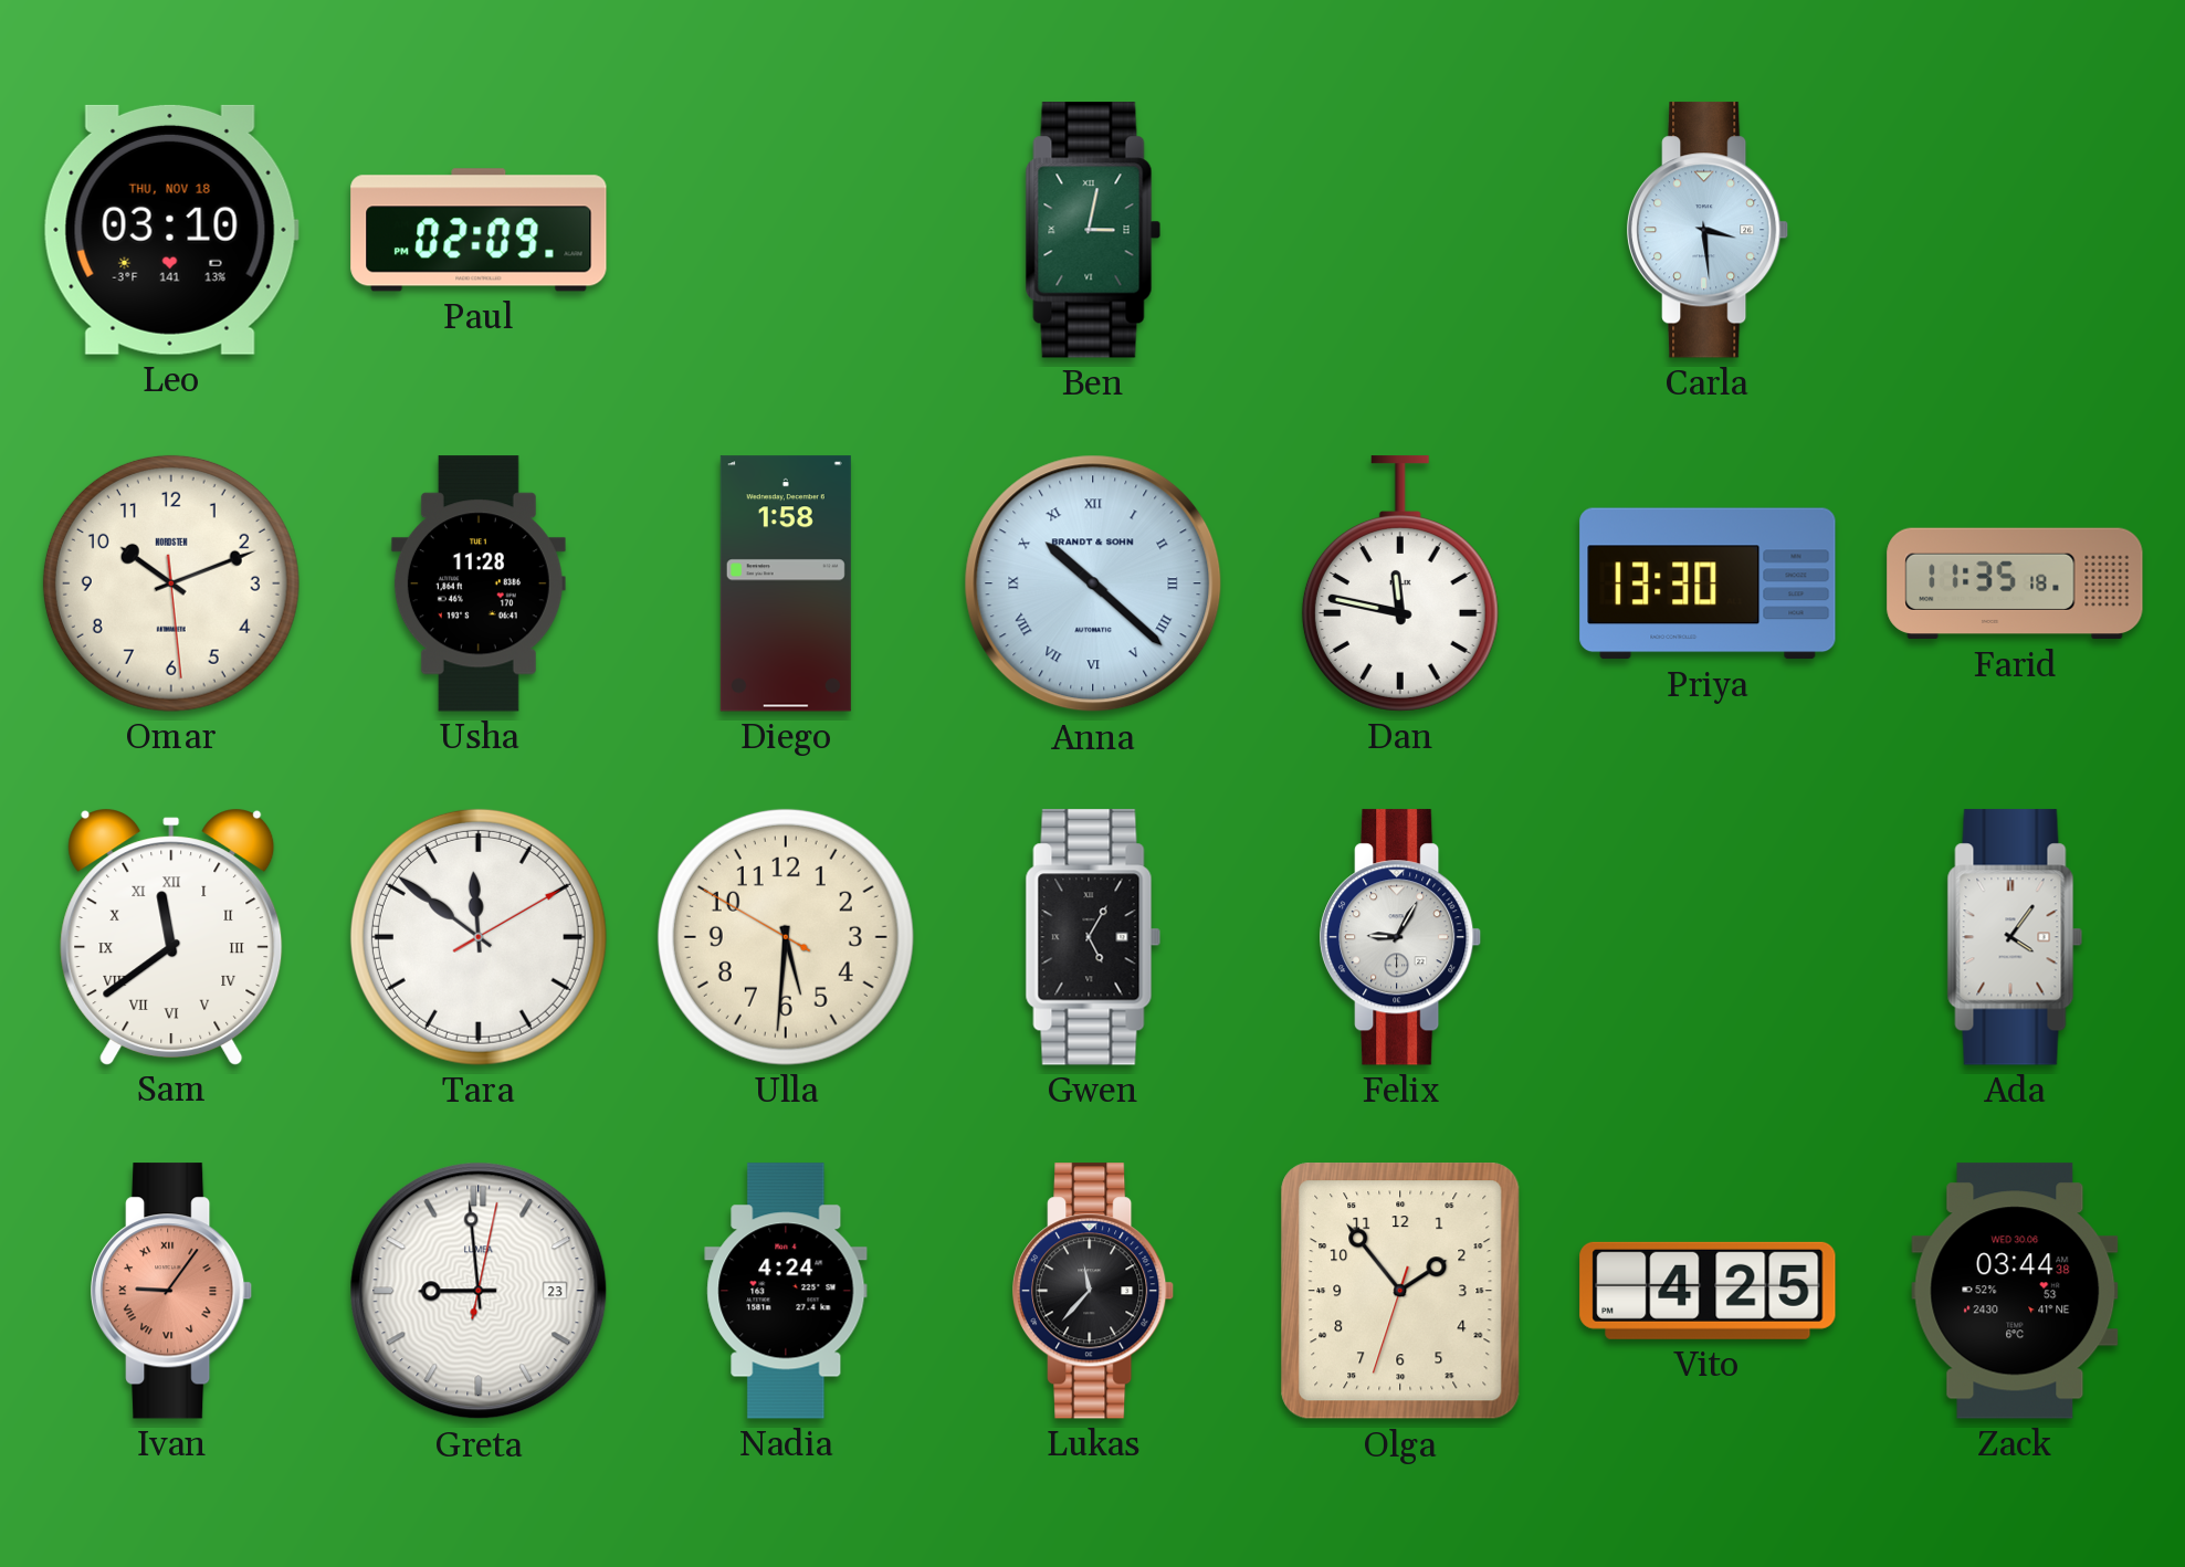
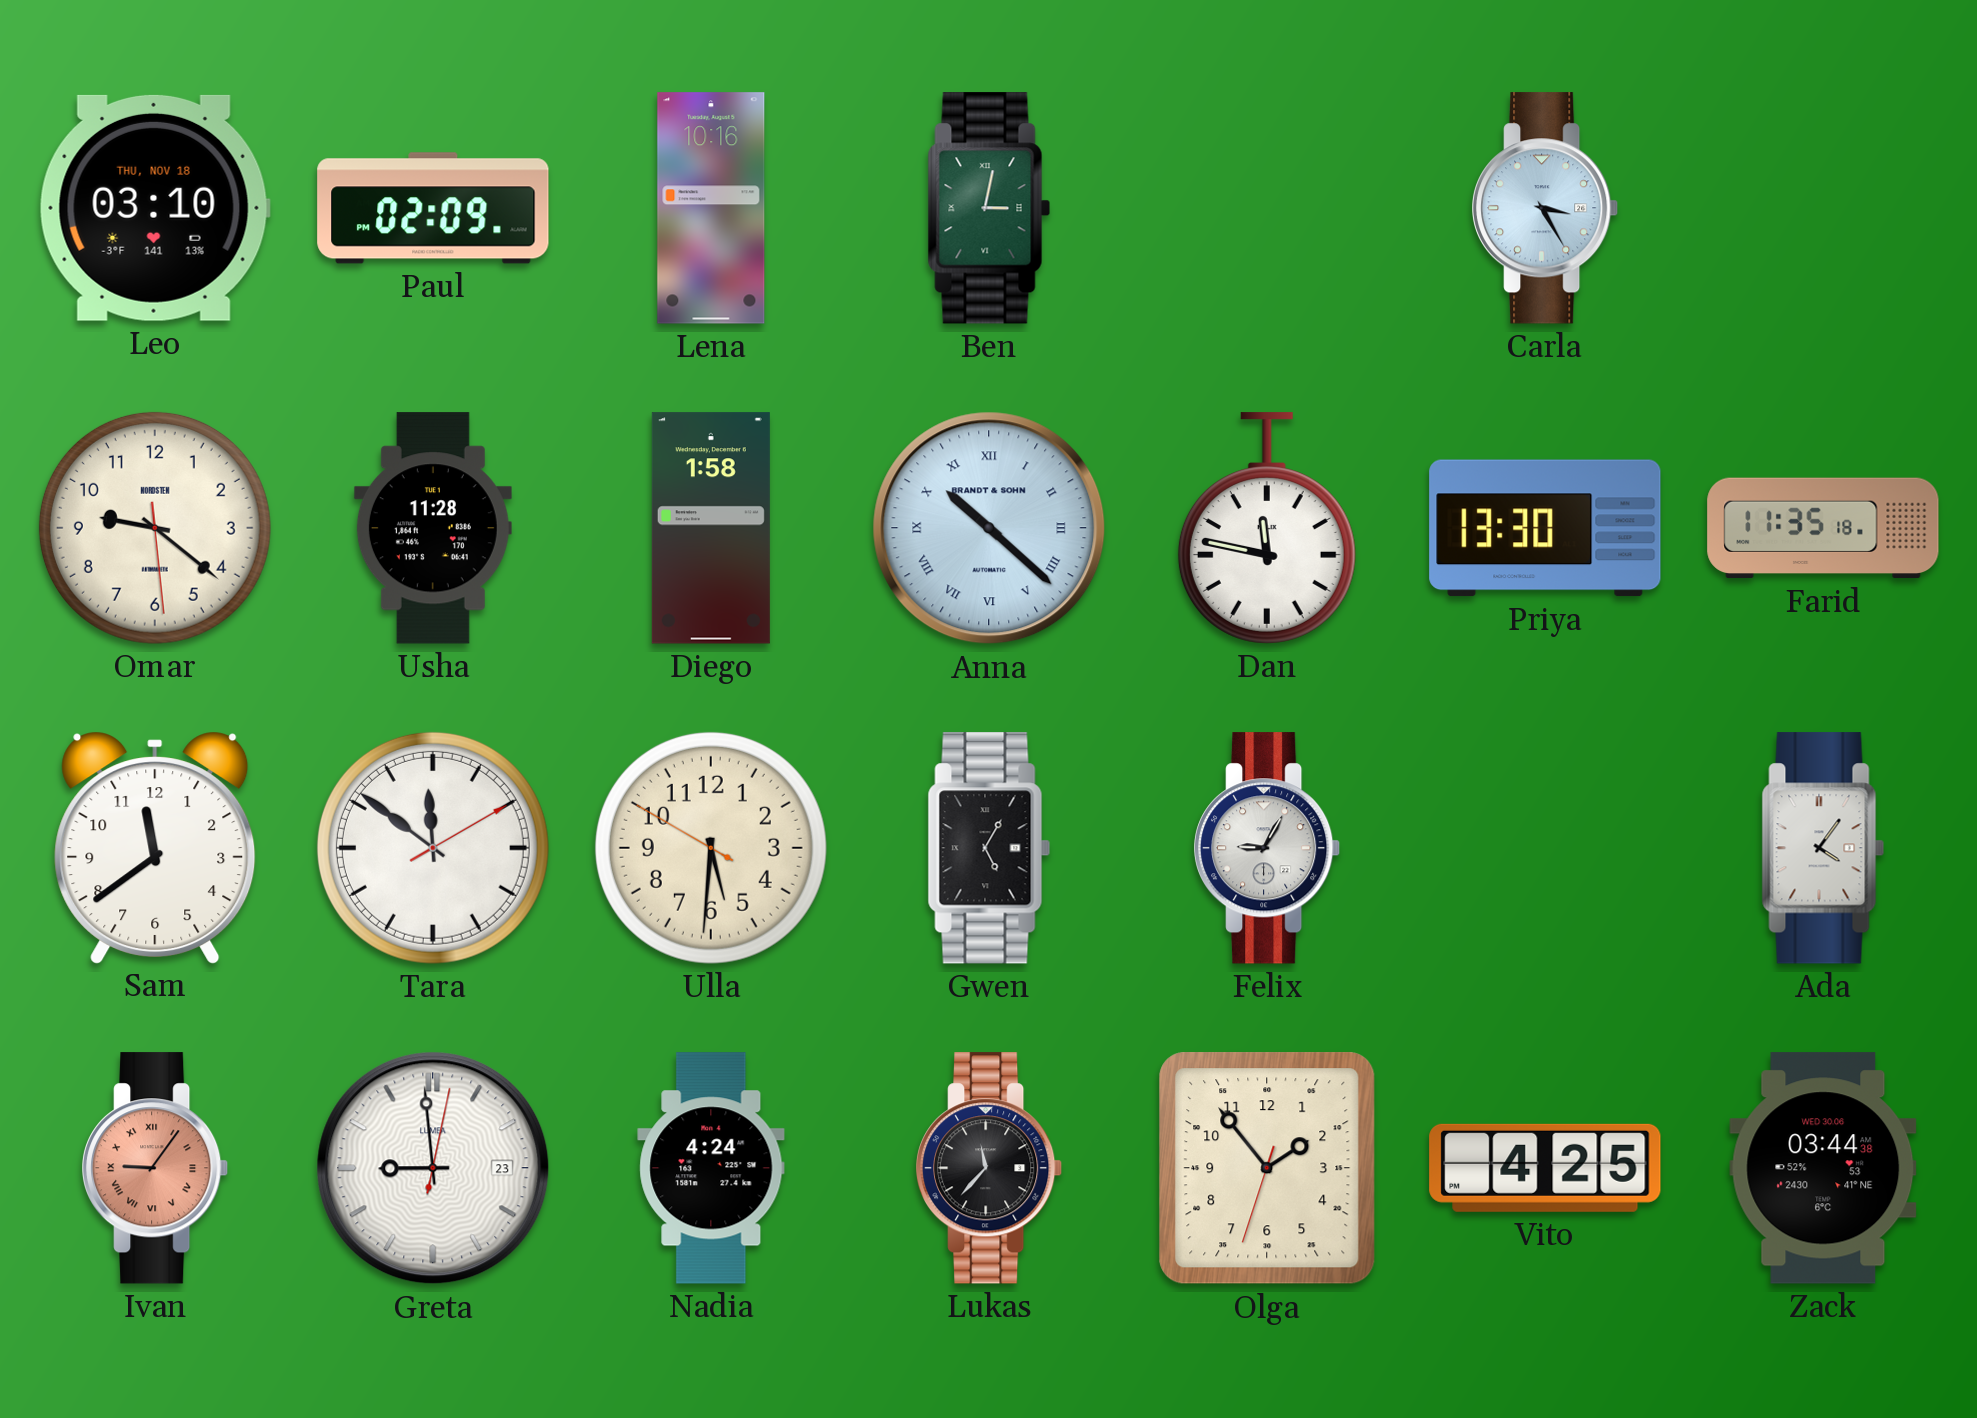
Lena: none -> 10:16 (711, 208)
Carla: 3:29 -> 3:25 (1546, 208)
Omar: 10:11 -> 9:21 (155, 528)
Sam numerals: Roman -> Arabic (155, 847)
